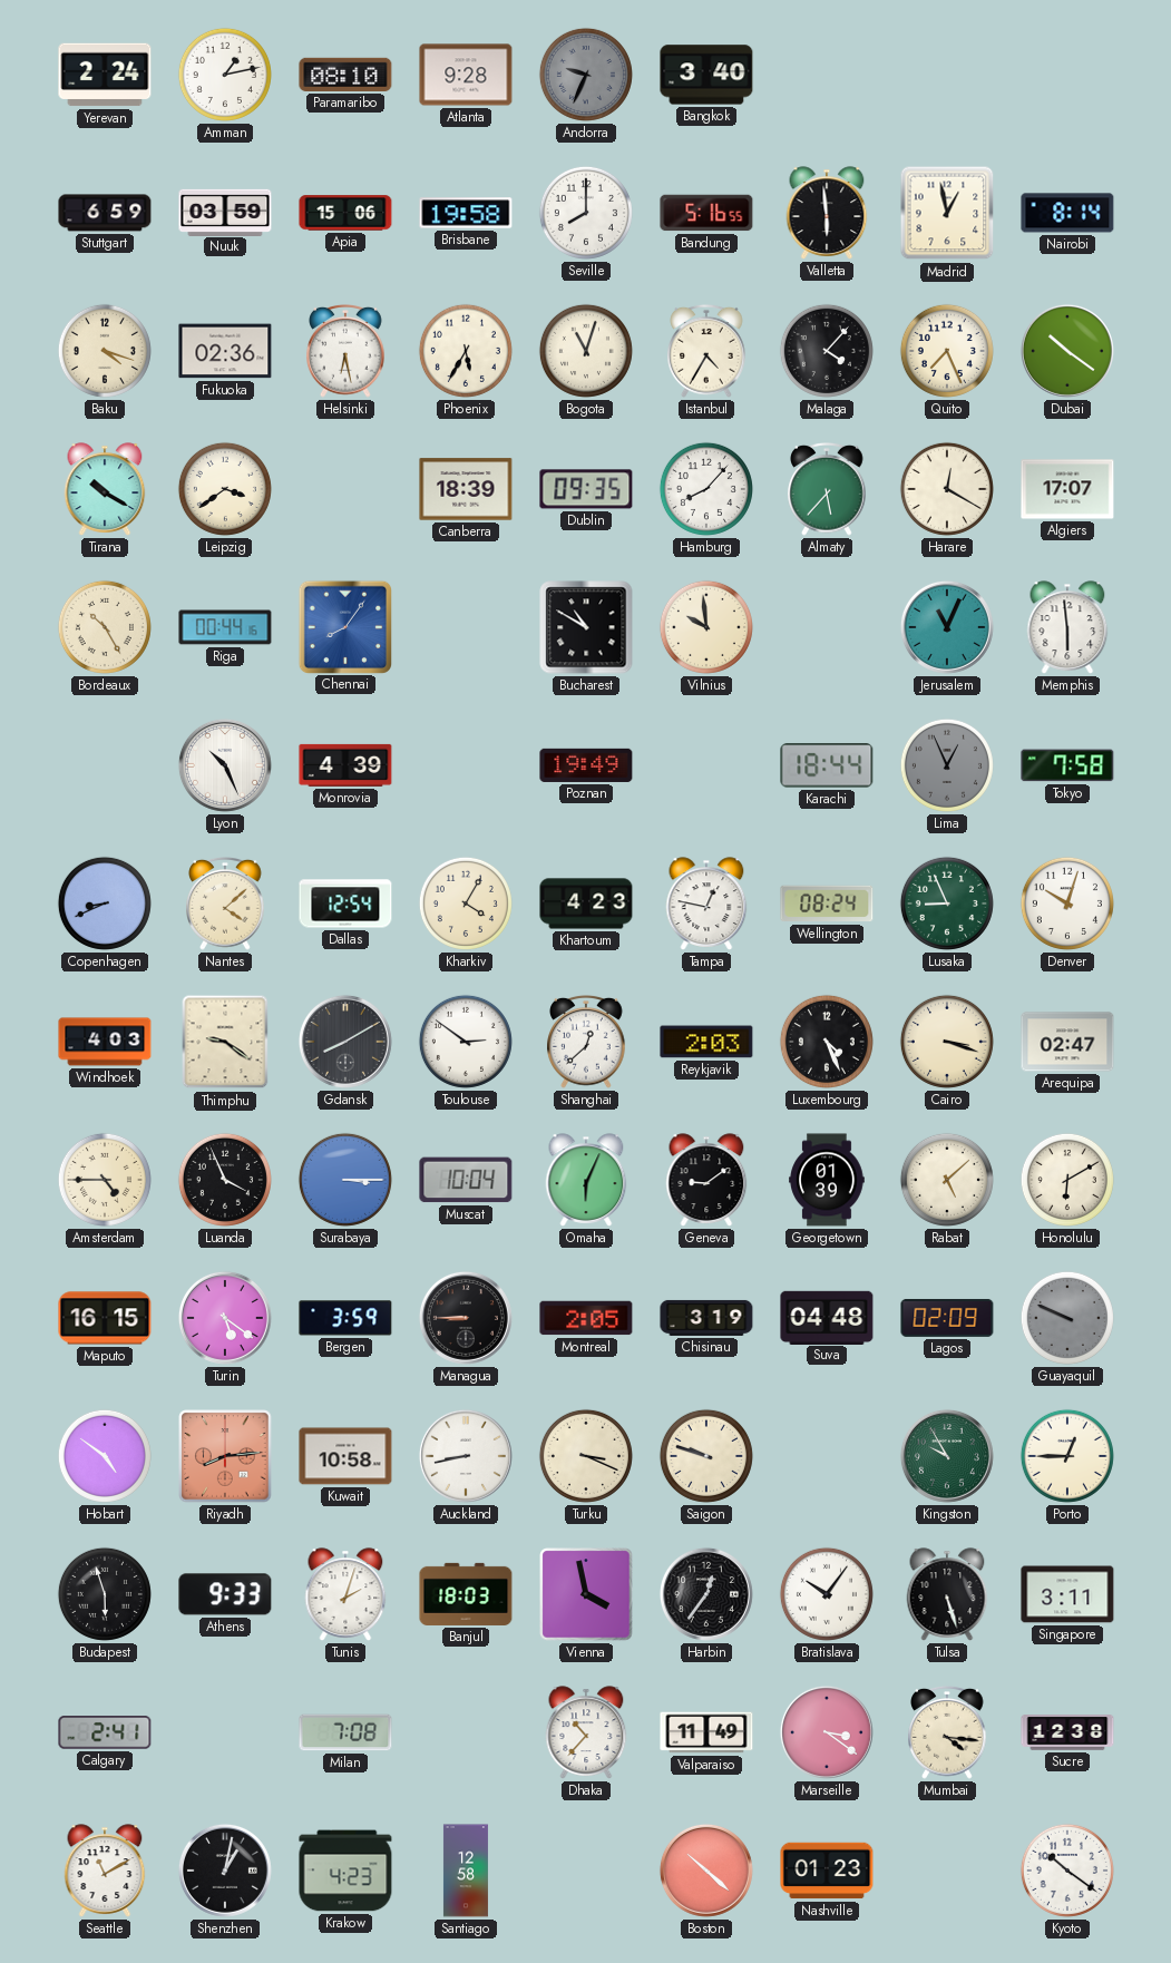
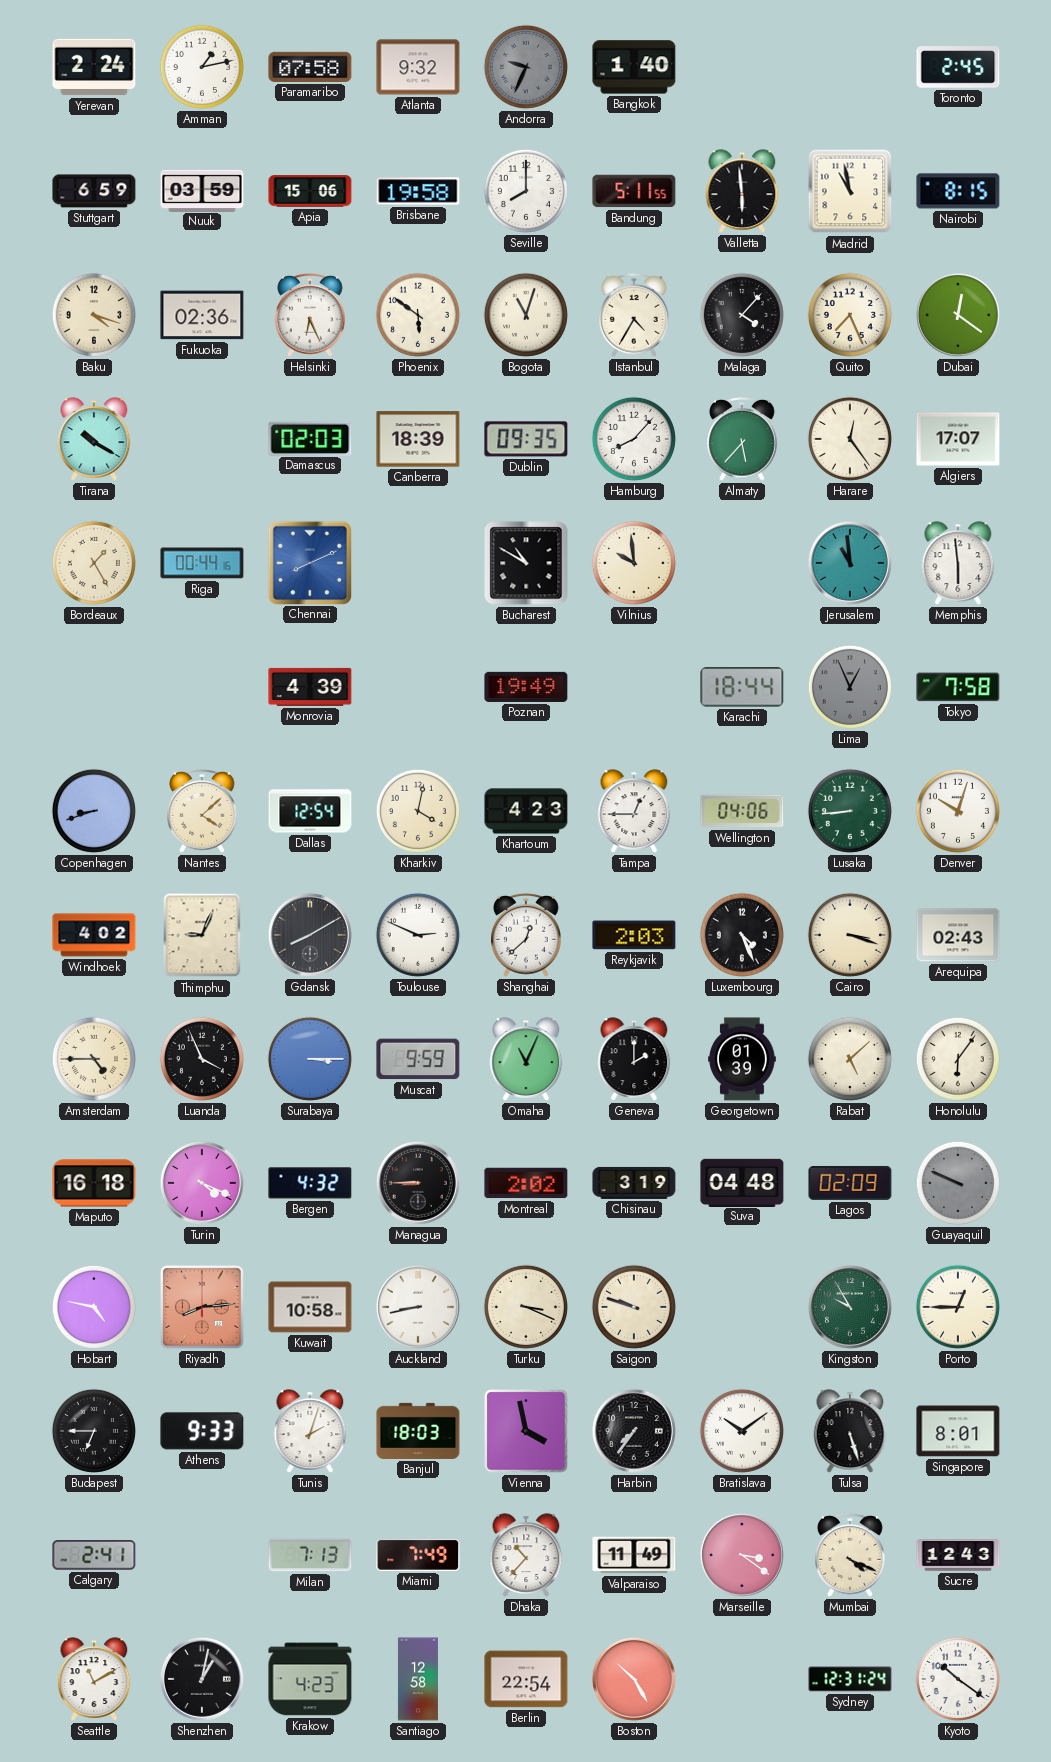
Paramaribo: 08:10 -> 07:58 (310, 67)
Atlanta: 9:28 -> 9:32 (418, 67)
Bangkok: 3:40 -> 1:40 (634, 67)
Toronto: none -> 2:45 (958, 67)
Bandung: 5:16 -> 5:11 (634, 191)
Madrid: 12:58 -> 10:58 (850, 191)
Nairobi: 8:14 -> 8:15 (958, 191)
Helsinki: 6:28 -> 6:26 (310, 316)
Phoenix: 5:35 -> 5:51 (418, 315)
Dubai: 10:21 -> 12:21 (958, 315)
Leipzig: 3:39 -> none (225, 489)
Damascus: none -> 02:03 (310, 438)
Harare: 12:20 -> 12:24 (850, 439)
Bordeaux: 10:25 -> 1:25 (94, 563)
Chennai: 8:06 -> 8:11 (309, 562)
Jerusalem: 11:04 -> 10:59 (850, 563)
Lyon: 10:26 -> none (225, 765)
Copenhagen: 8:41 -> 8:42 (94, 811)
Kharkiv: 4:05 -> 4:02 (418, 811)
Tampa: 12:47 -> 12:45 (634, 811)
Wellington: 08:24 -> 04:06 (742, 811)
Lusaka: 8:56 -> 8:44 (850, 811)
Windhoek: 4:03 -> 4:02 (94, 935)
Thimphu: 9:21 -> 9:04 (202, 935)
Toulouse: 2:51 -> 2:49 (418, 935)
Arequipa: 02:47 -> 02:43 (958, 935)
Muscat: 10:04 -> 9:59 (418, 1059)
Omaha: 6:04 -> 11:04 (526, 1059)
Geneva: 9:09 -> 2:00 (634, 1059)
Honolulu: 6:10 -> 6:06 (958, 1059)
Maputo: 16:15 -> 16:18 (94, 1183)
Turin: 5:21 -> 4:19 (202, 1183)
Bergen: 3:59 -> 4:32 (310, 1183)
Montreal: 2:05 -> 2:02 (526, 1183)
Hobart: 4:51 -> 4:47 (94, 1307)
Budapest: 5:57 -> 6:45 (94, 1431)
Harbin: 12:36 -> 7:36 (634, 1431)
Bratislava: 10:06 -> 10:09 (742, 1431)
Singapore: 3:11 -> 8:01 (958, 1431)
Milan: 7:08 -> 7:13 (310, 1555)
Miami: none -> 7:49 (418, 1555)
Mumbai: 4:16 -> 4:19 (850, 1556)
Sucre: 12:38 -> 12:43 (958, 1555)
Berlin: none -> 22:54 (526, 1679)
Boston: 10:22 -> 10:25 (634, 1679)
Nashville: 01:23 -> none (827, 1871)
Sydney: none -> 12:31 (850, 1679)
